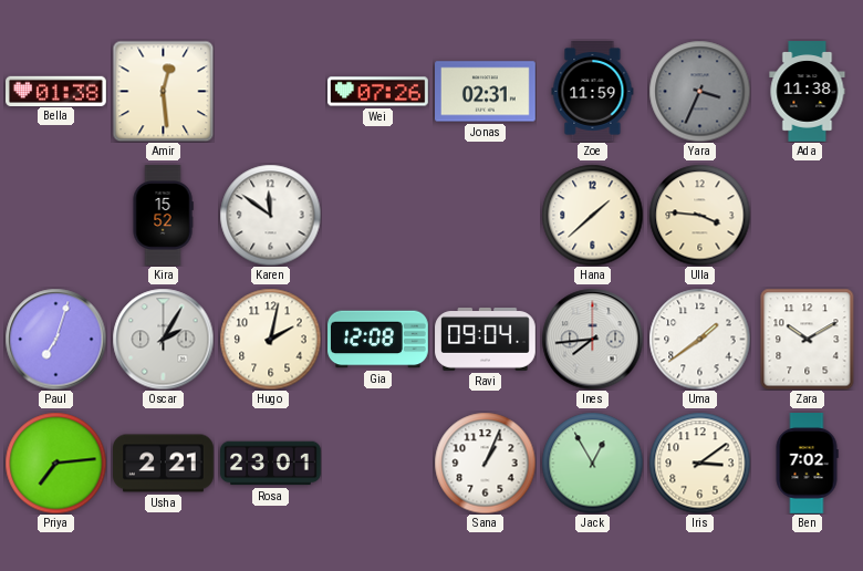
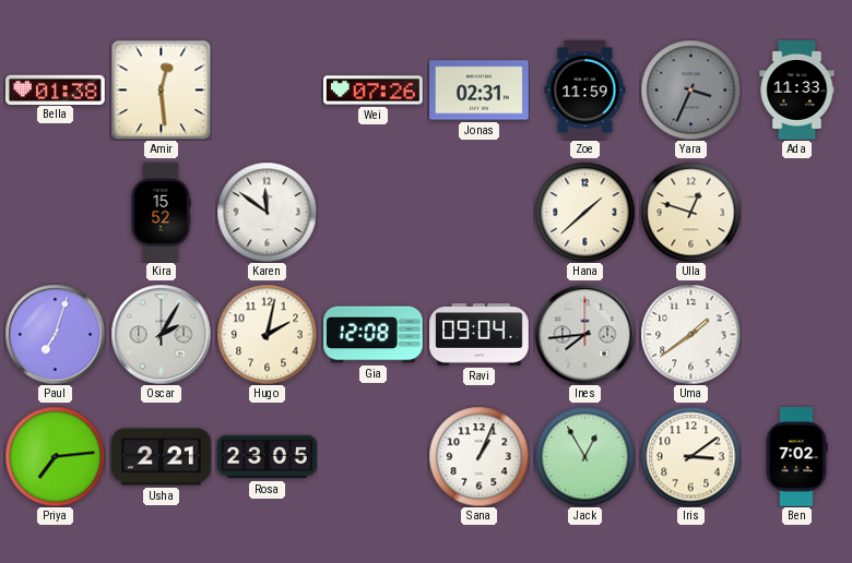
Ada: 11:38 -> 11:33 (797, 91)
Ulla: 3:46 -> 12:48 (690, 212)
Zara: 10:10 -> none (808, 339)
Rosa: 23:01 -> 23:05 (268, 457)
